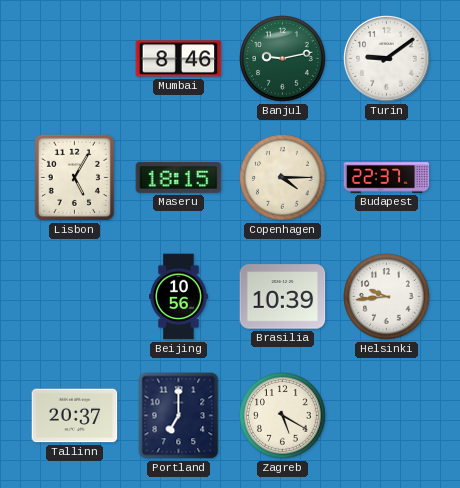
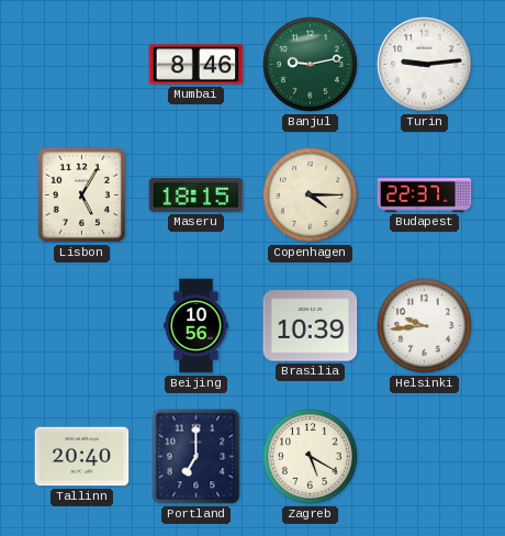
Turin: 9:09 -> 9:14 (425, 65)
Tallinn: 20:37 -> 20:40 (82, 457)
